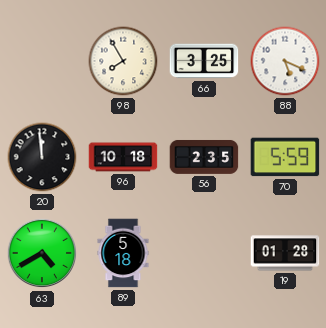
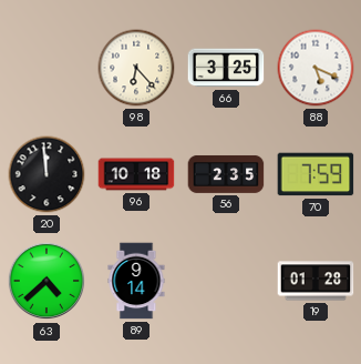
98: 7:55 -> 6:23 (136, 68)
70: 5:59 -> 7:59 (316, 174)
63: 4:40 -> 4:38 (47, 281)
89: 5:18 -> 9:14 (136, 281)
